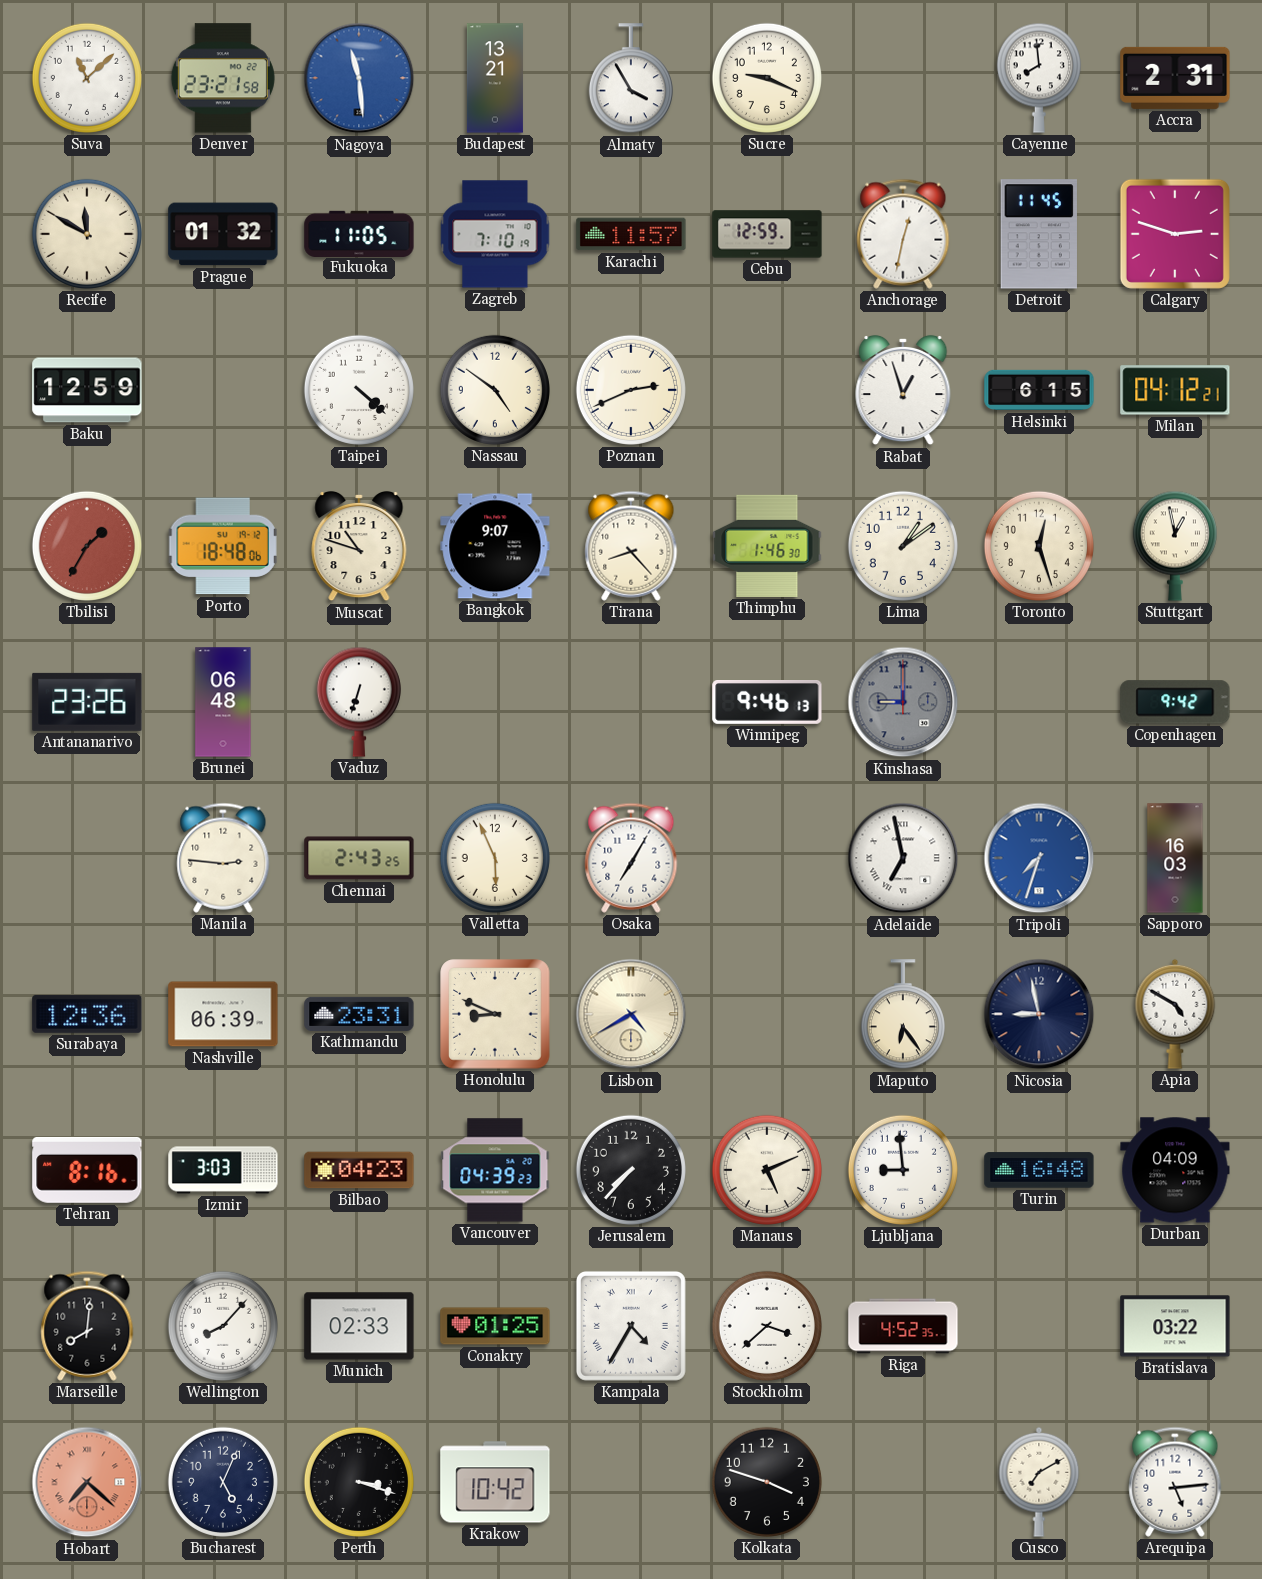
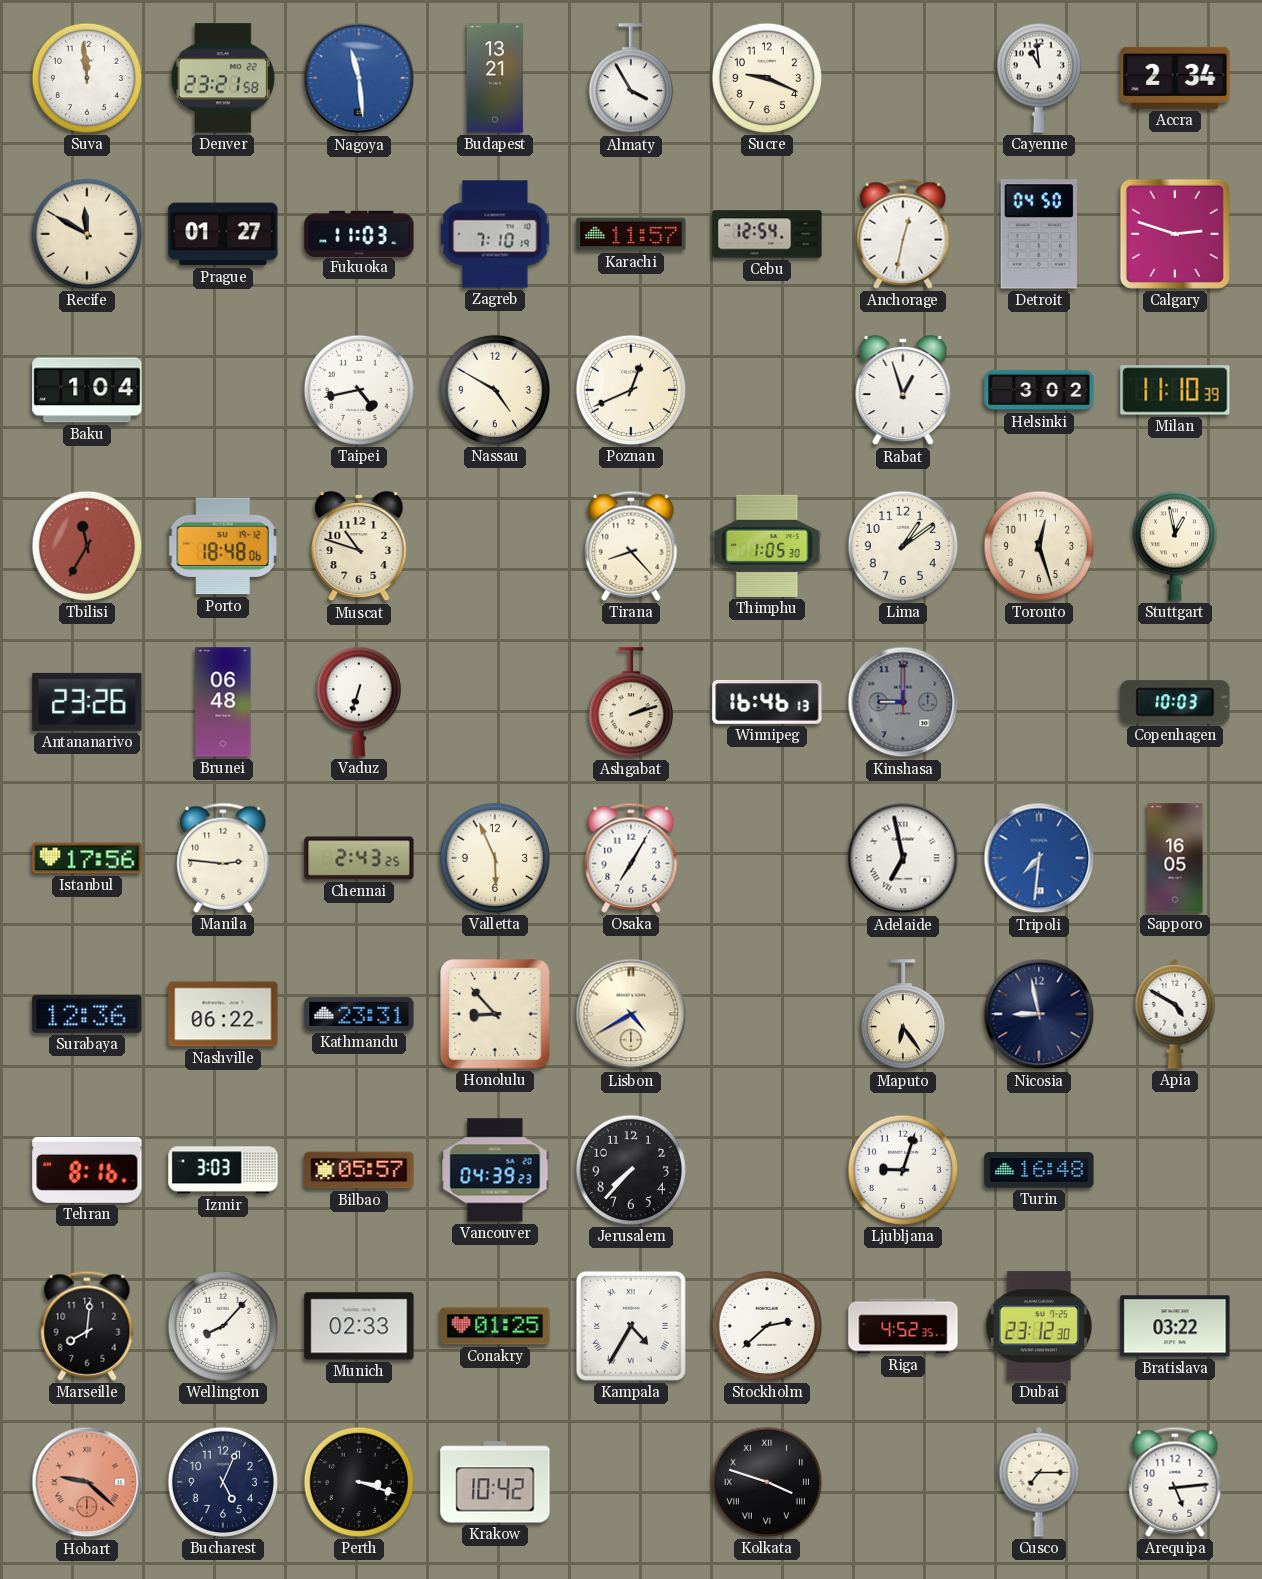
Suva: 11:08 -> 11:59 (87, 78)
Cayenne: 7:59 -> 10:59 (1039, 78)
Accra: 2:31 -> 2:34 (1175, 78)
Prague: 01:32 -> 01:27 (223, 234)
Fukuoka: 11:05 -> 11:03 (359, 233)
Cebu: 12:59 -> 12:54 (767, 234)
Detroit: 11:45 -> 04:50 (1039, 234)
Baku: 12:59 -> 1:04 (87, 390)
Taipei: 4:22 -> 4:43 (359, 390)
Nassau: 4:51 -> 4:50 (495, 390)
Poznan: 2:41 -> 12:41 (631, 390)
Helsinki: 6:15 -> 3:02 (1039, 390)
Milan: 04:12 -> 11:10 (1175, 390)
Tbilisi: 1:35 -> 11:35 (87, 546)
Bangkok: 9:07 -> none (495, 546)
Thimphu: 1:46 -> 1:05 (767, 546)
Ashgabat: none -> 2:12 (631, 703)
Winnipeg: 9:46 -> 16:46 (767, 703)
Copenhagen: 9:42 -> 10:03 (1175, 702)
Istanbul: none -> 17:56 (87, 858)
Tripoli: 7:33 -> 7:31 (1039, 858)
Sapporo: 16:03 -> 16:05 (1175, 858)
Nashville: 06:39 -> 06:22 (223, 1014)
Honolulu: 8:49 -> 8:53 (495, 1014)
Bilbao: 04:23 -> 05:57 (359, 1170)
Manaus: 5:11 -> none (767, 1170)
Ljubljana: 8:59 -> 9:03 (903, 1170)
Durban: 04:09 -> none (1175, 1170)
Stockholm: 3:38 -> 2:38 (767, 1326)
Dubai: none -> 23:12 (1038, 1326)
Hobart: 7:22 -> 9:22 (87, 1482)
Kolkata numerals: Arabic -> Roman (767, 1482)
Cusco: 7:10 -> 7:15 (1039, 1482)
